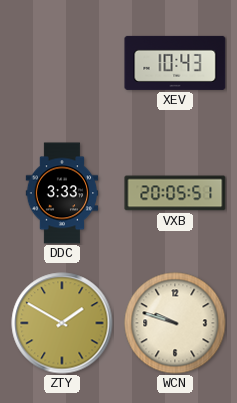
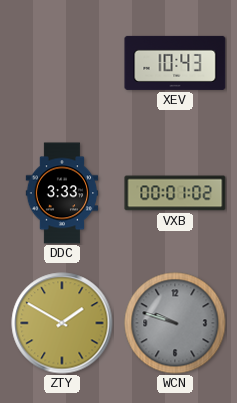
VXB: 20:05 -> 00:01 (175, 193)
WCN dial: cream -> grey (175, 323)
